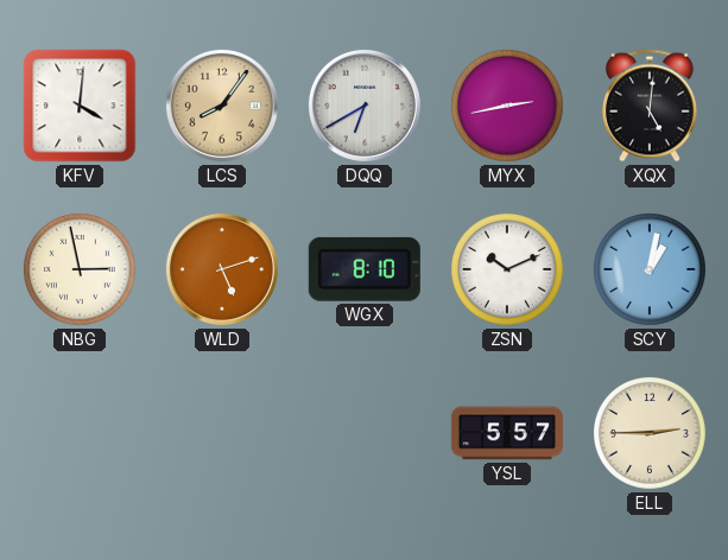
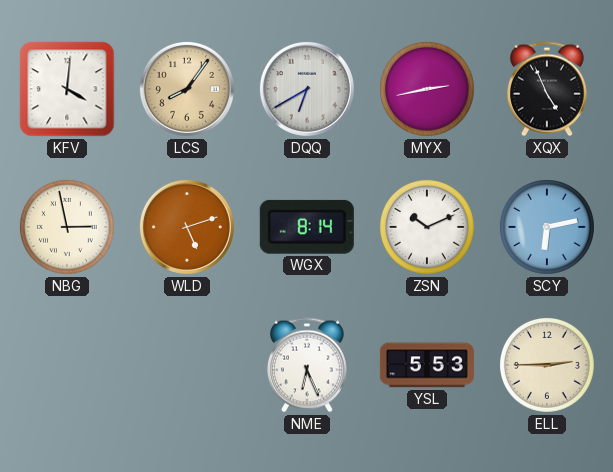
XQX: 5:01 -> 4:56 (547, 89)
WGX: 8:10 -> 8:14 (307, 227)
SCY: 1:02 -> 6:13 (547, 227)
NME: none -> 6:26 (307, 365)
YSL: 5:57 -> 5:53 (427, 365)
